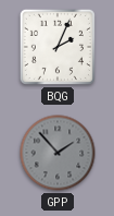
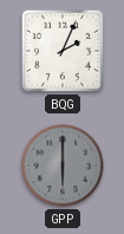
GPP: 1:53 -> 6:00 (63, 165)
